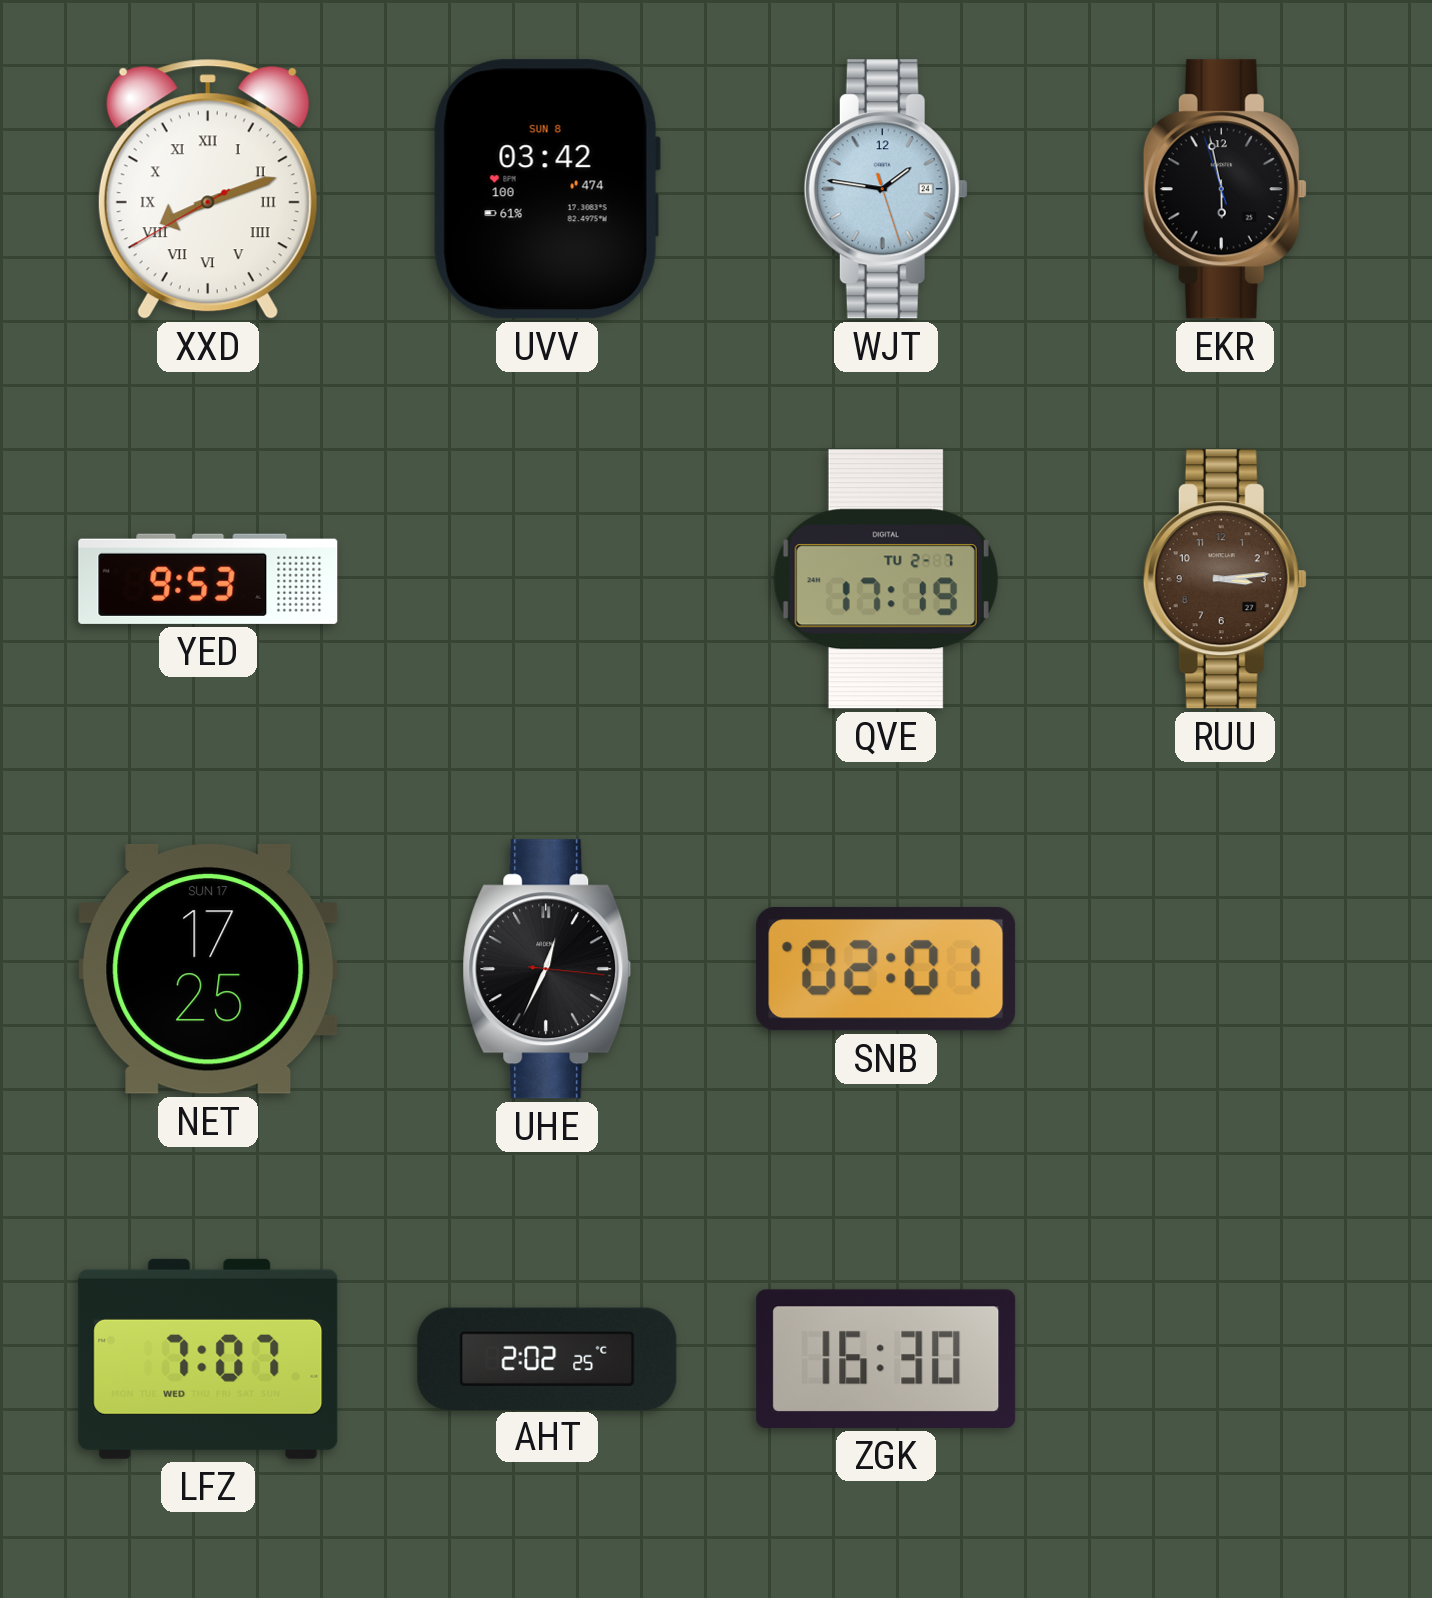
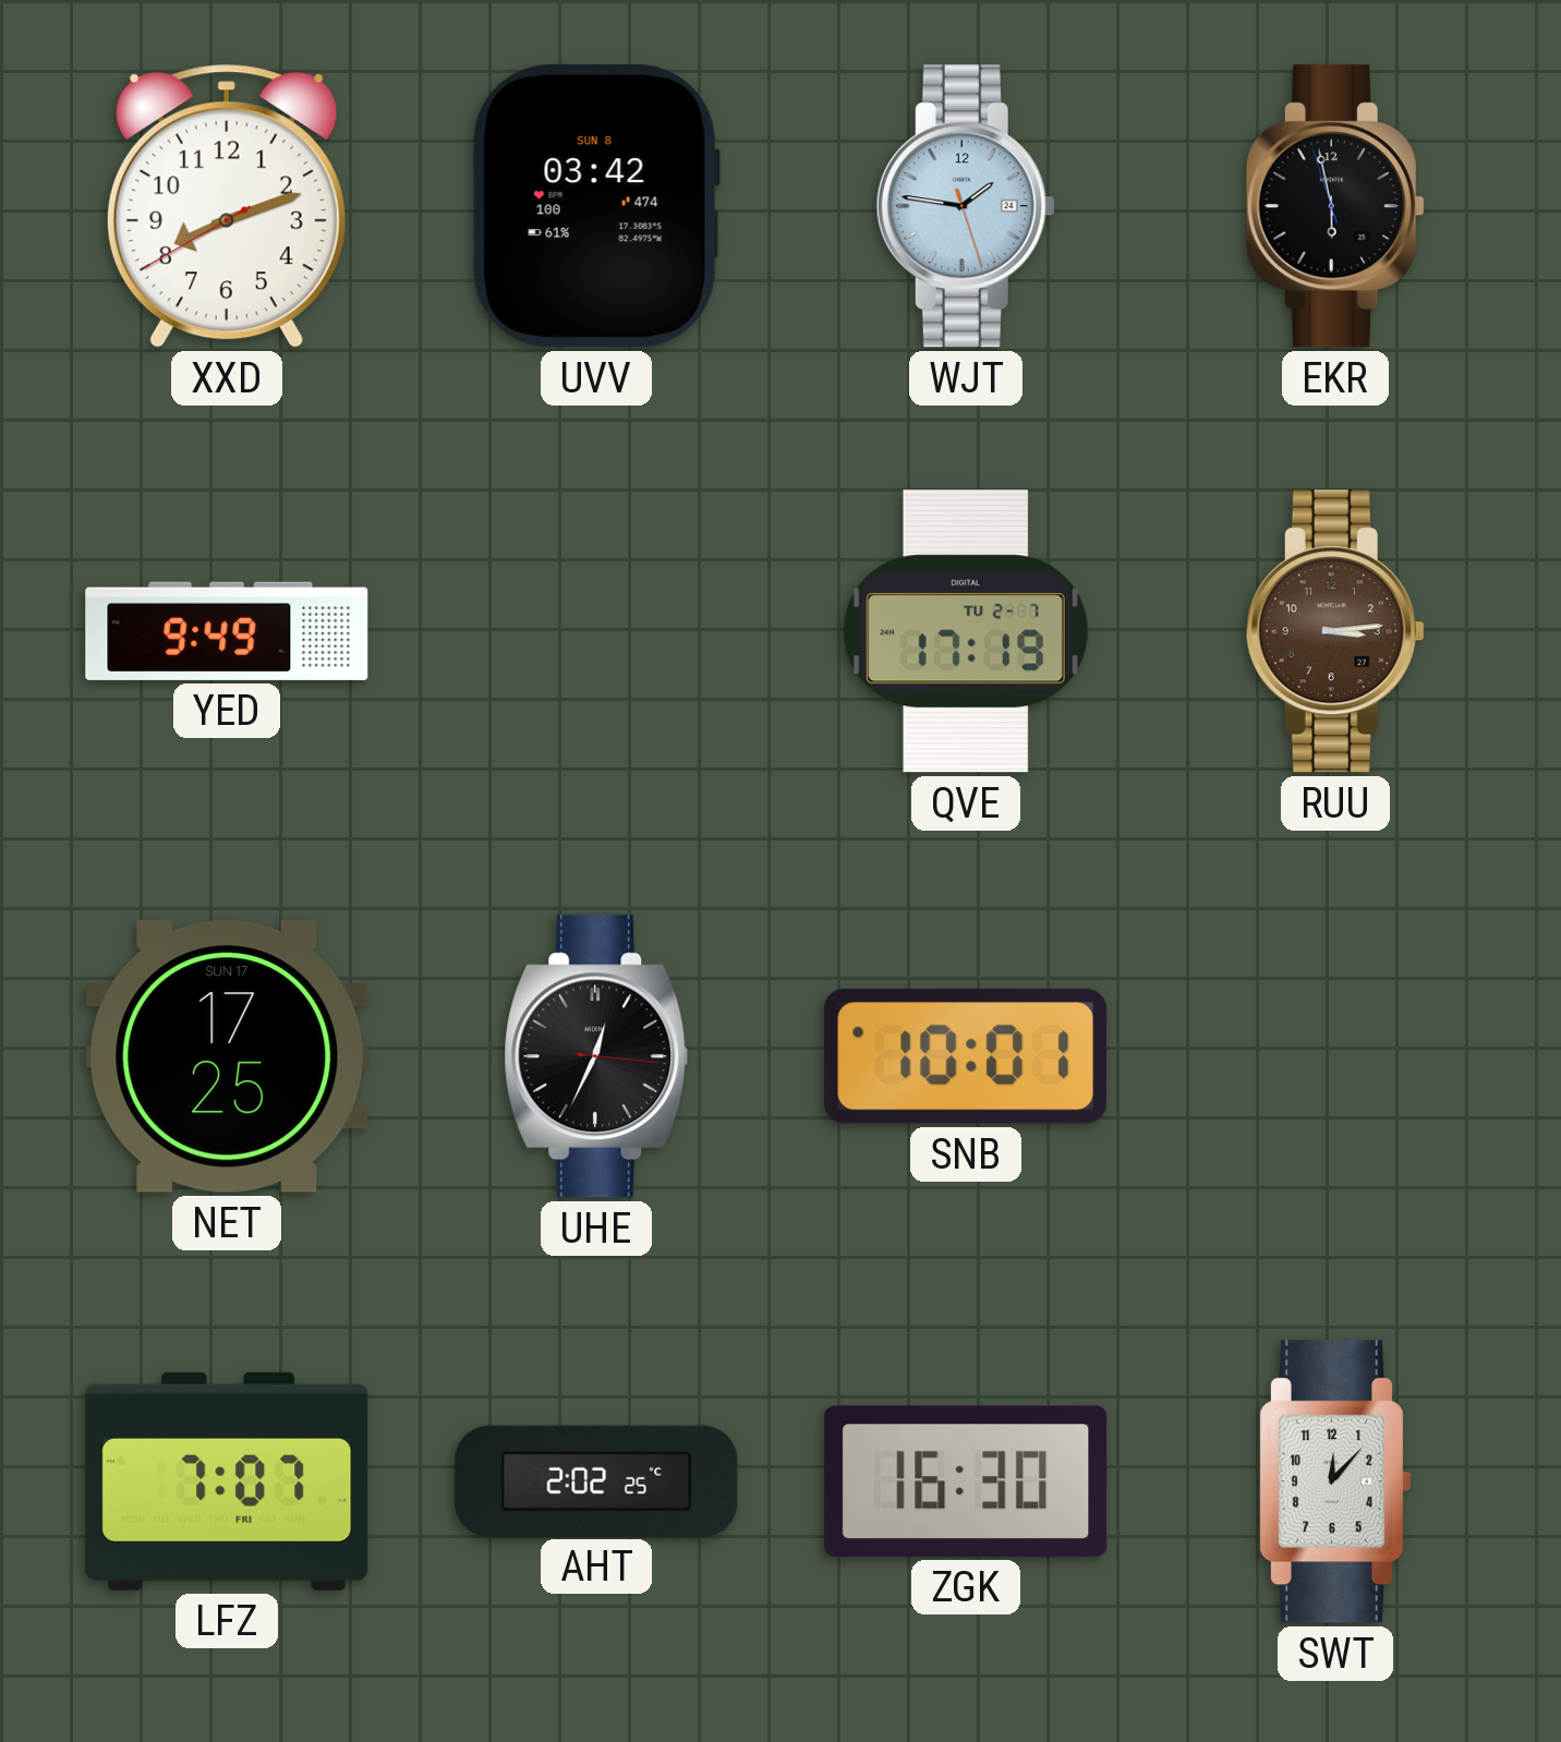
XXD numerals: Roman -> Arabic (227, 206)
YED: 9:53 -> 9:49 (227, 631)
SNB: 02:01 -> 10:01 (966, 1056)
LFZ date: WED -> FRI (227, 1481)
SWT: none -> 12:07 (1334, 1481)
